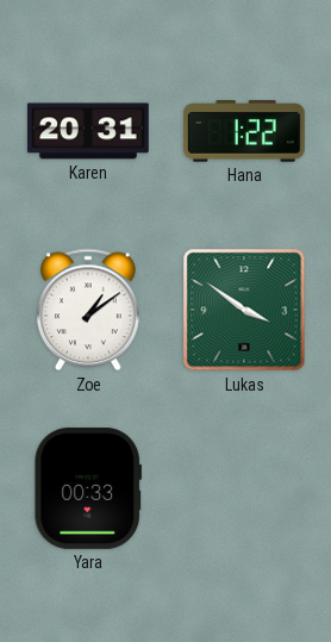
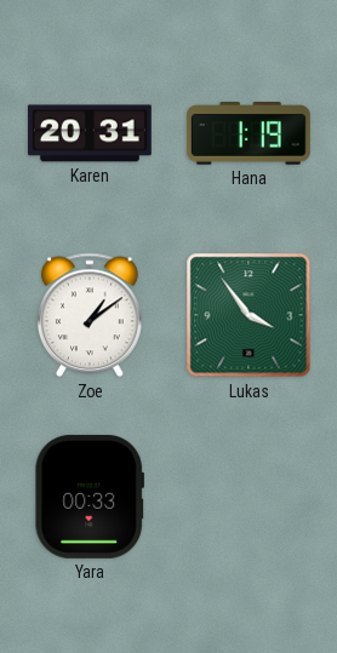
Hana: 1:22 -> 1:19 (249, 134)
Lukas: 3:51 -> 3:54 (249, 315)
